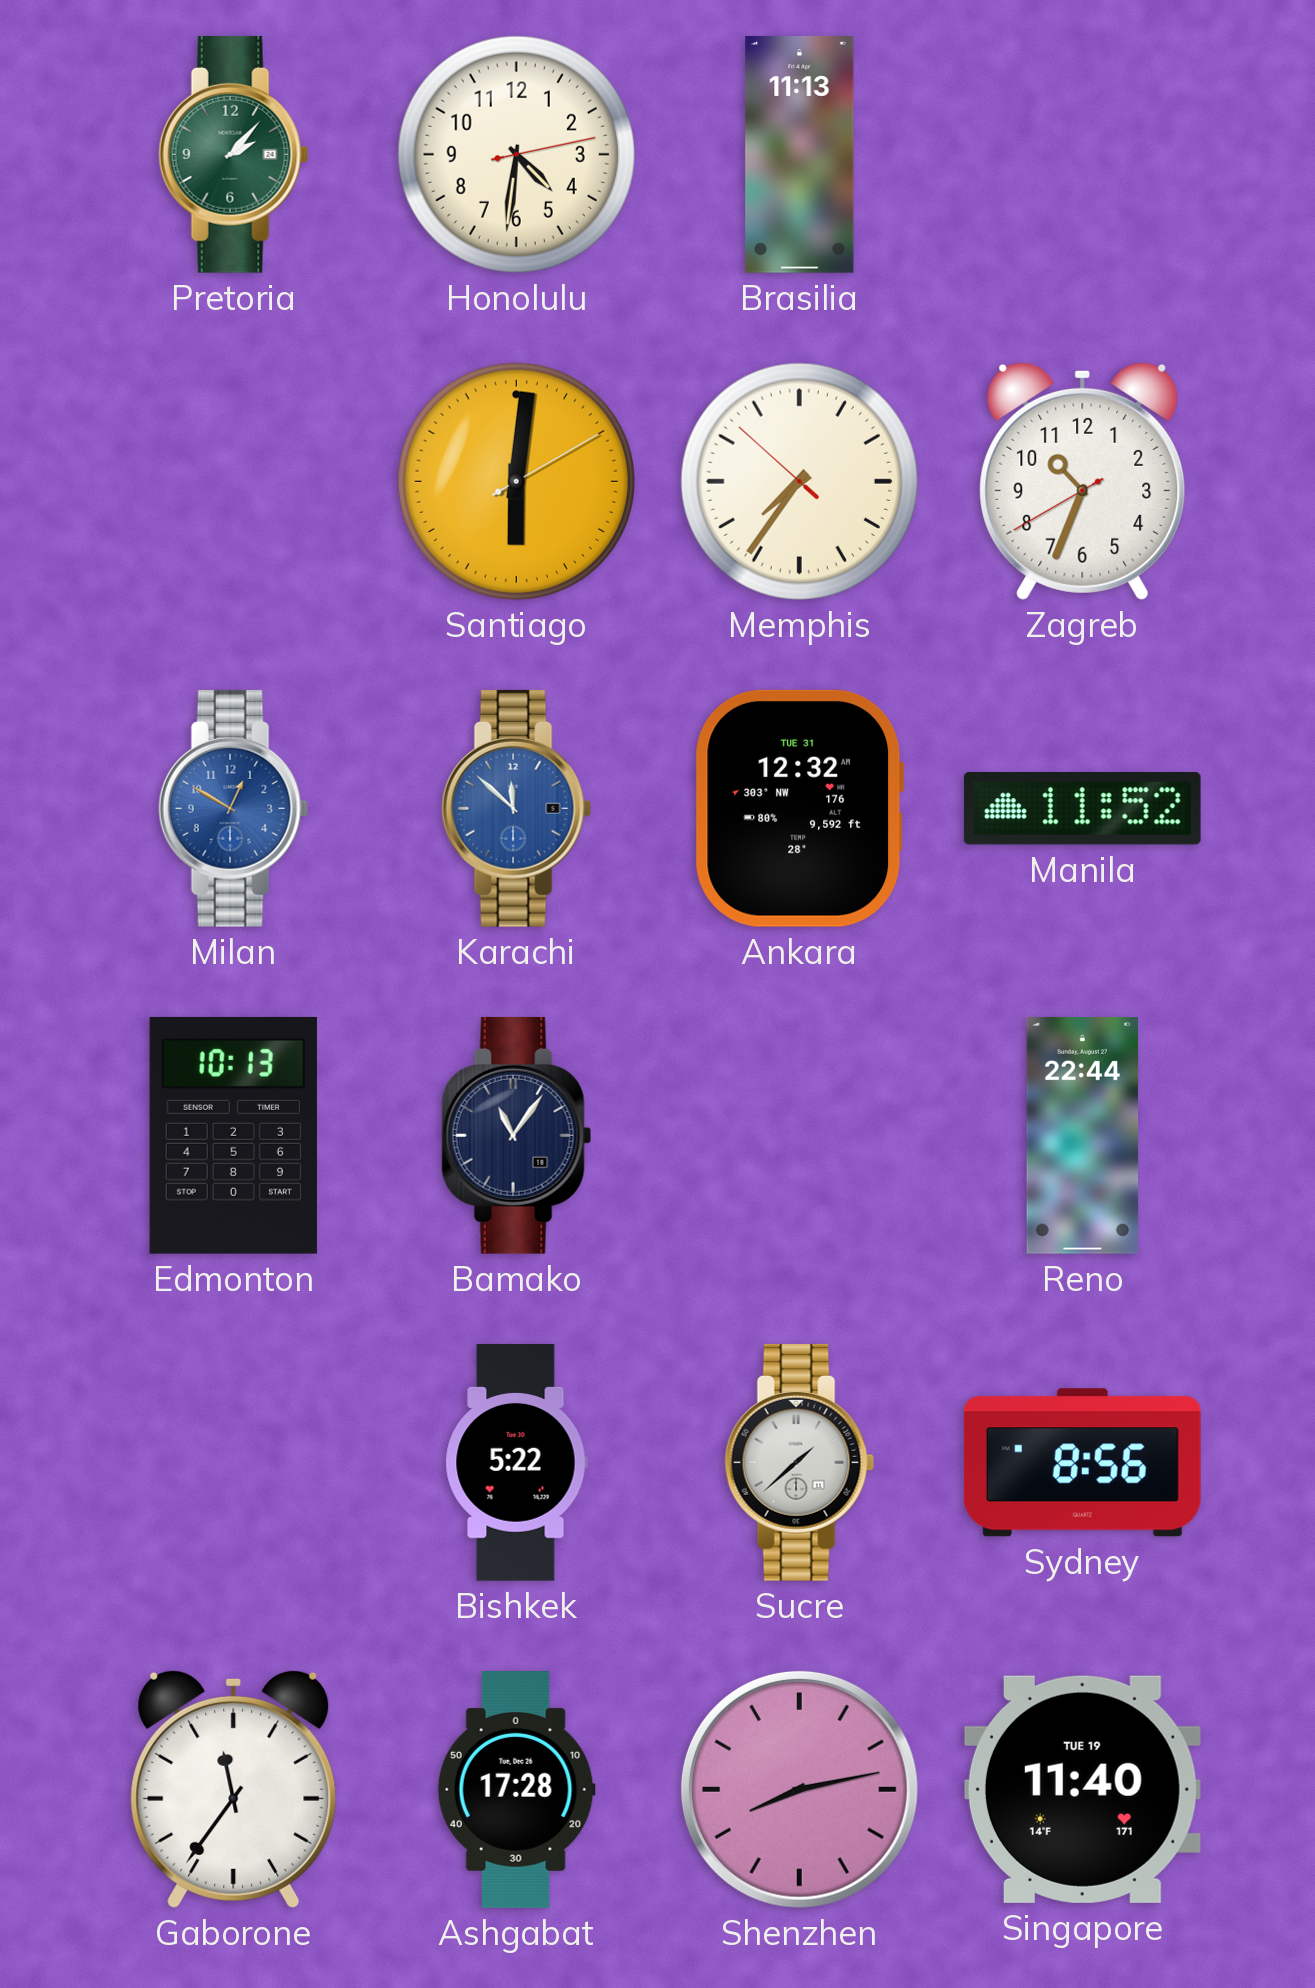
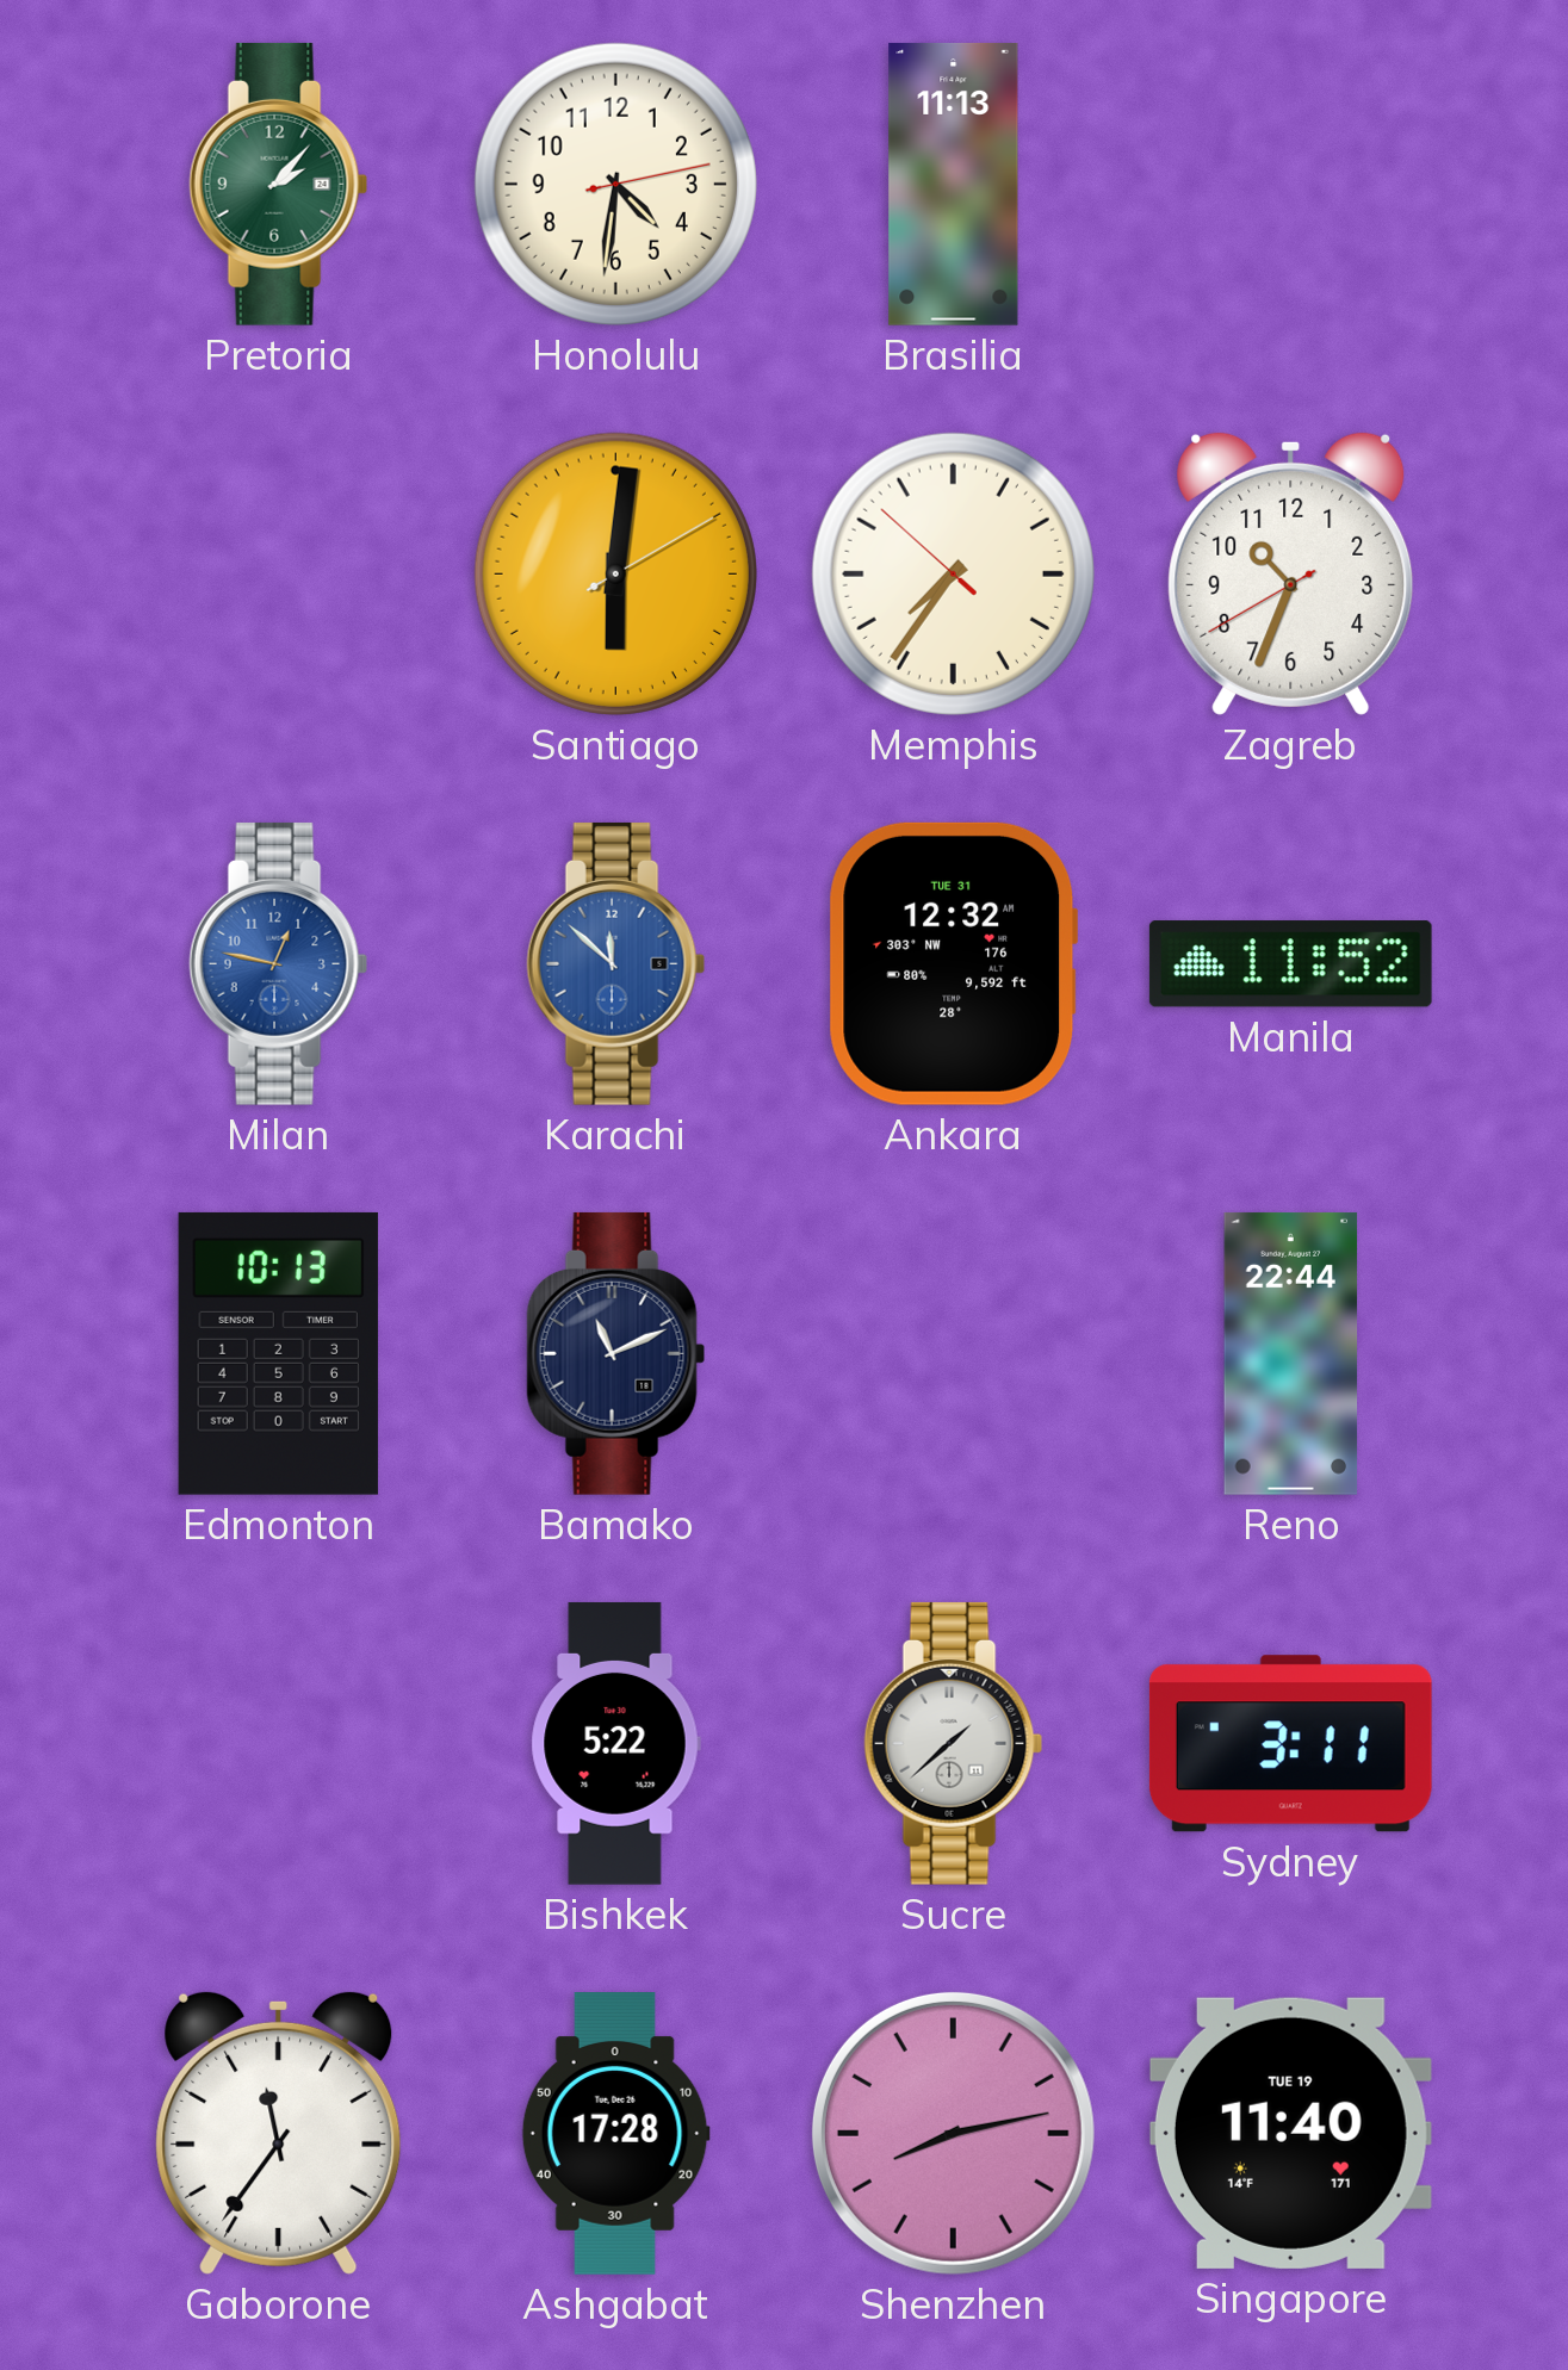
Milan: 12:50 -> 12:47 (279, 963)
Bamako: 11:06 -> 11:11 (616, 1353)
Sydney: 8:56 -> 3:11 (1290, 1744)
